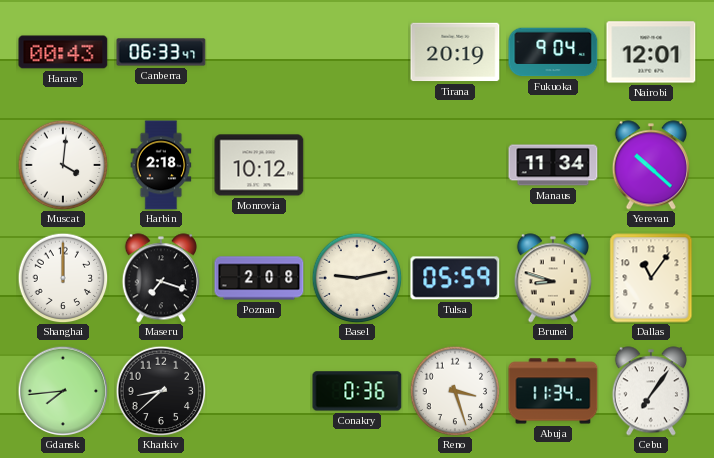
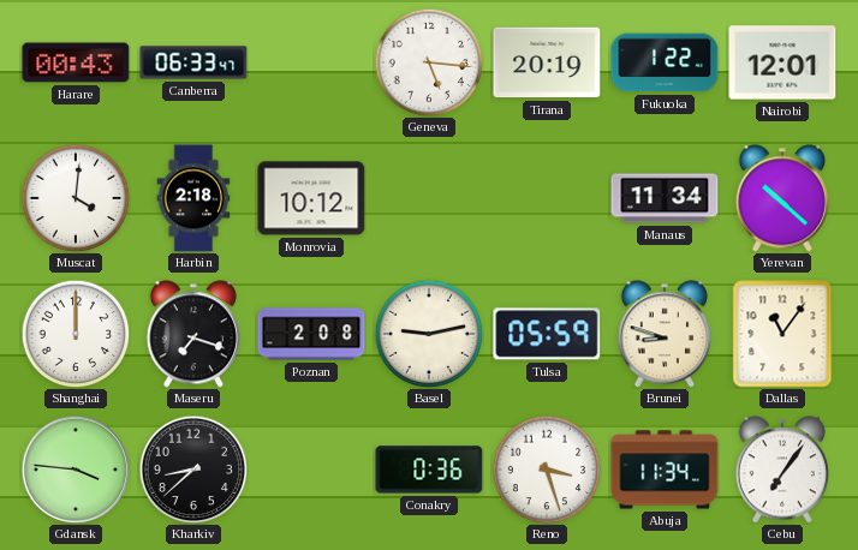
Geneva: none -> 5:16 (429, 62)
Fukuoka: 9:04 -> 1:22 (665, 62)
Gdansk: 7:44 -> 3:46 (76, 470)
